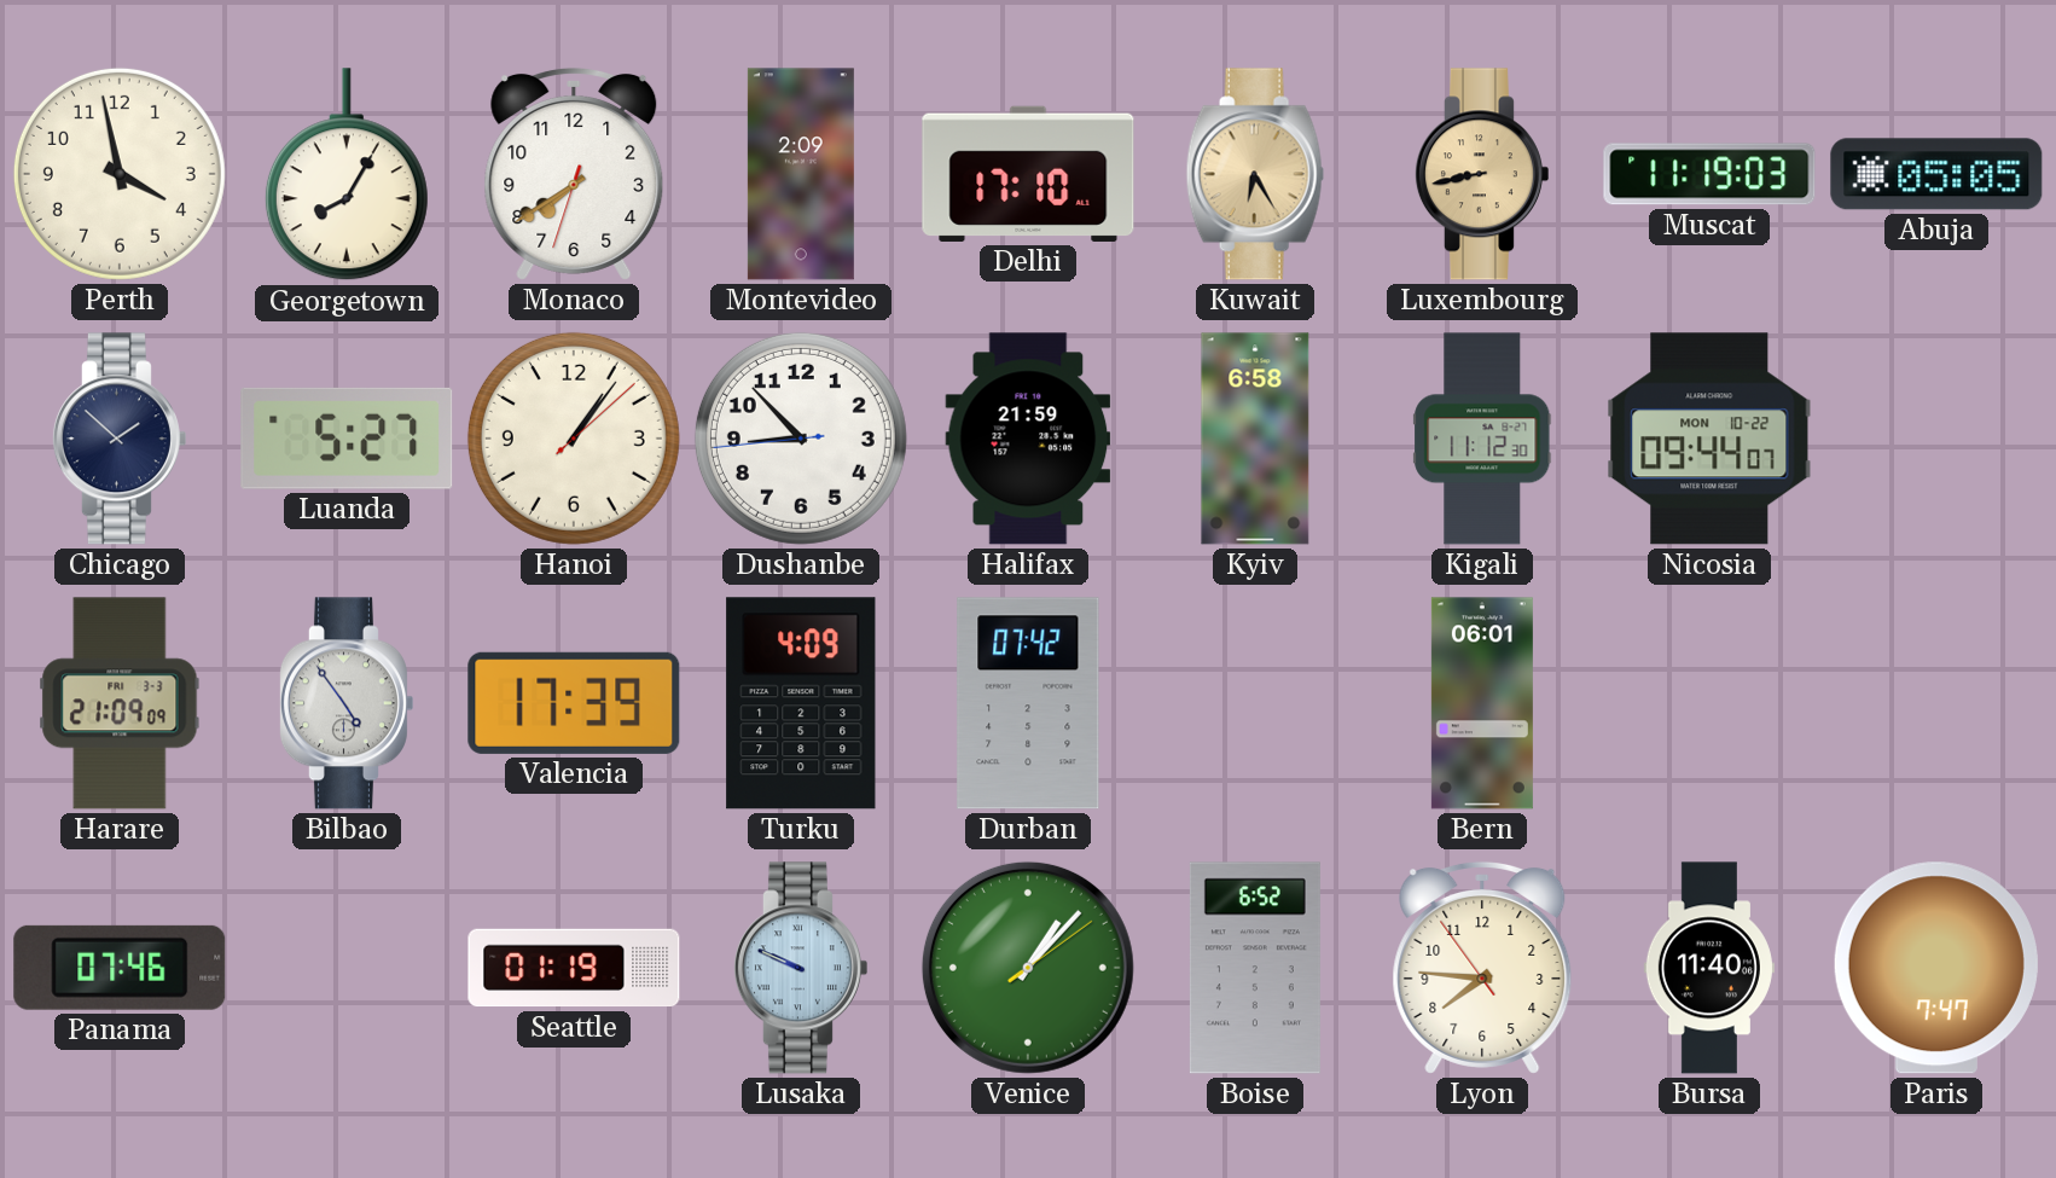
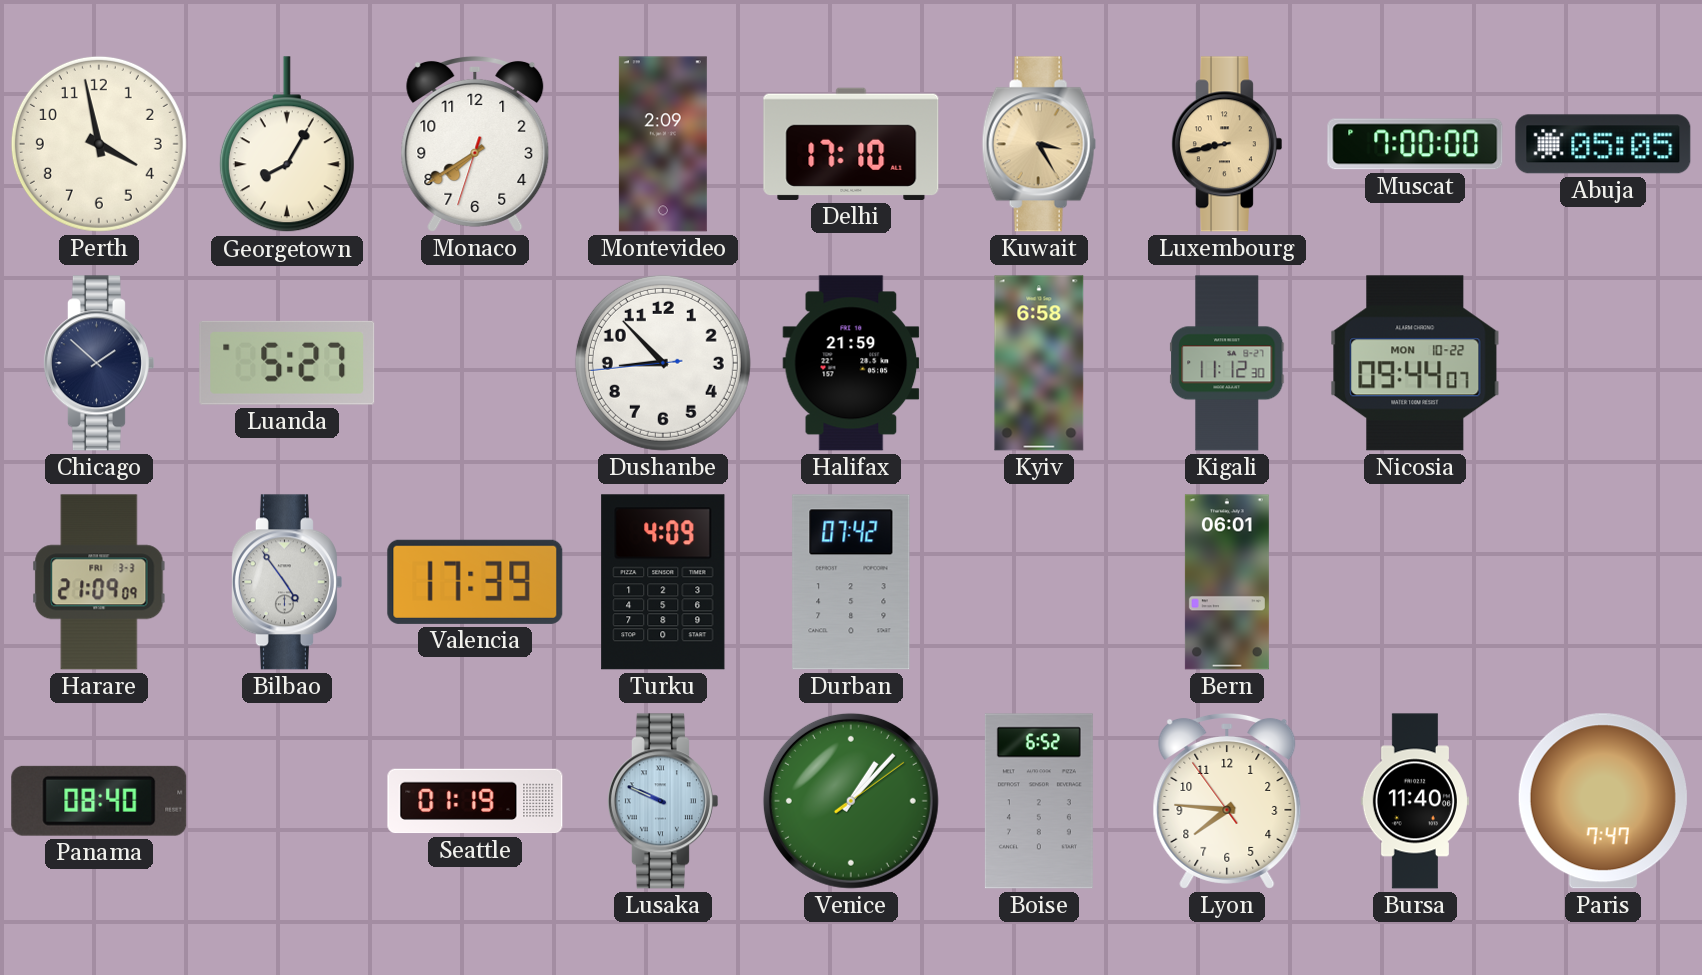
Kuwait: 6:25 -> 3:25 (1039, 144)
Muscat: 11:19 -> 7:00 (1415, 144)
Hanoi: 1:06 -> none (574, 439)
Panama: 07:46 -> 08:40 (99, 801)
